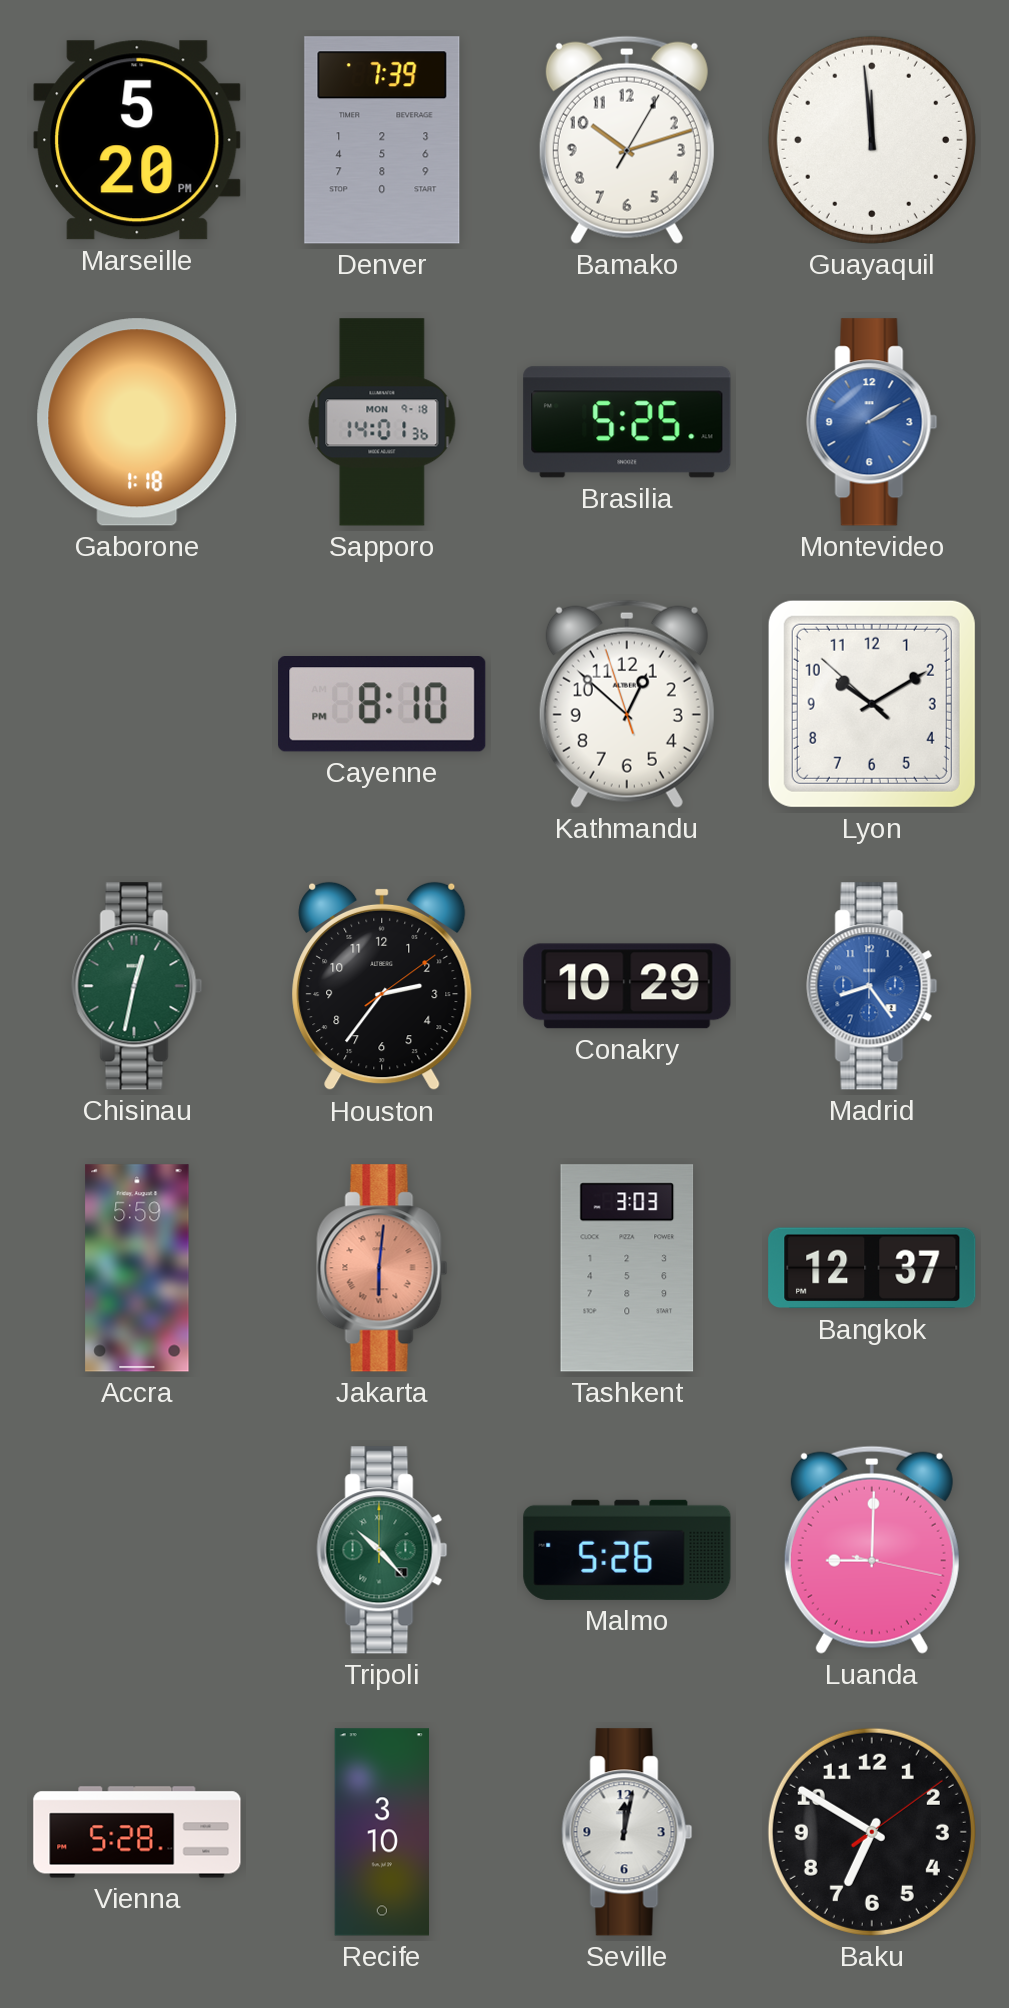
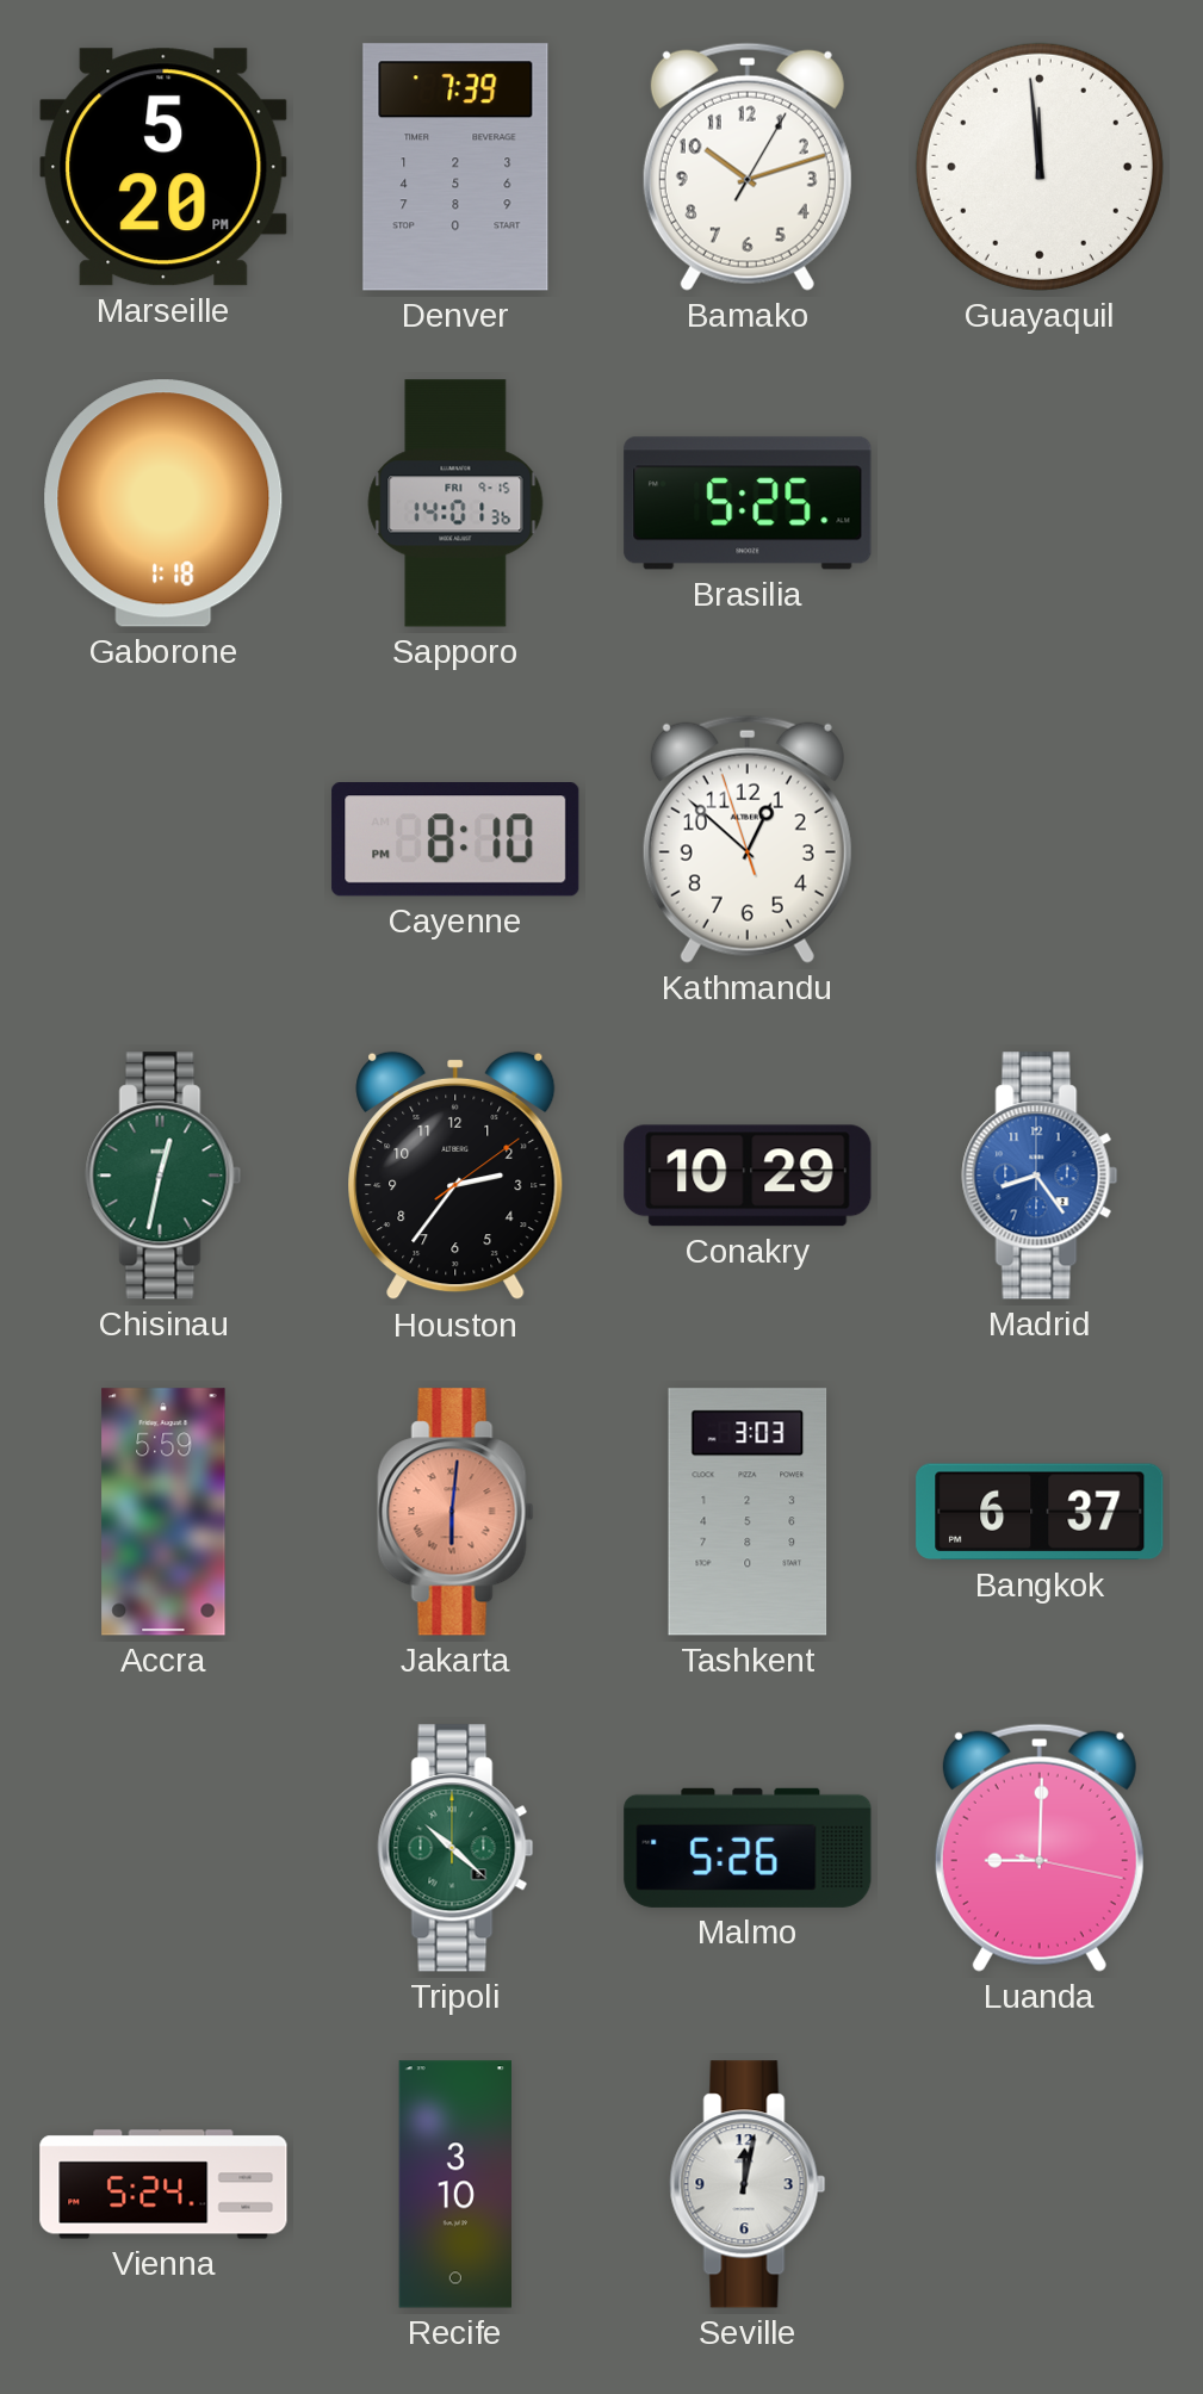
Sapporo date: MON 9-18 -> FRI 9-15 (455, 503)
Montevideo: 2:10 -> none (872, 422)
Lyon: 10:09 -> none (872, 704)
Bangkok: 12:37 -> 6:37 (1040, 1512)
Tripoli: 10:23 -> 10:22 (455, 1848)
Vienna: 5:28 -> 5:24 (163, 2184)
Baku: 6:50 -> none (872, 1832)
